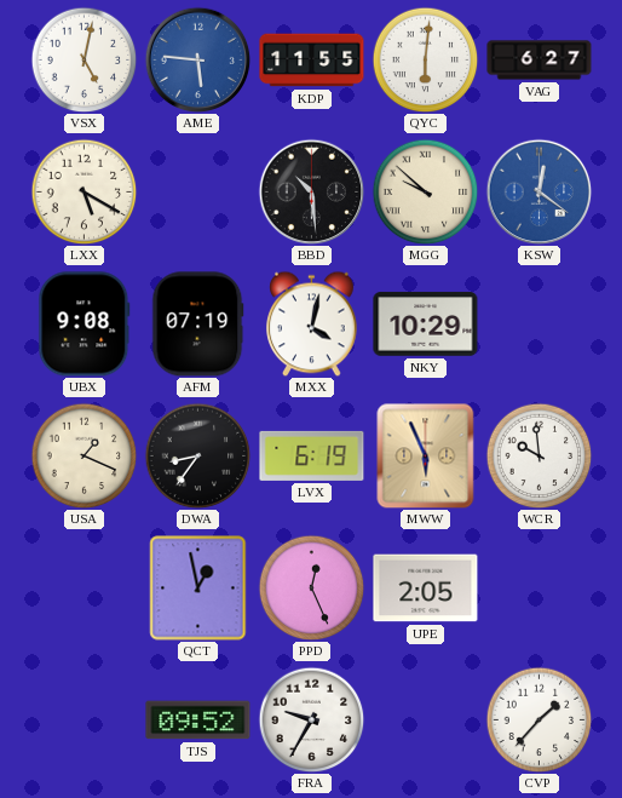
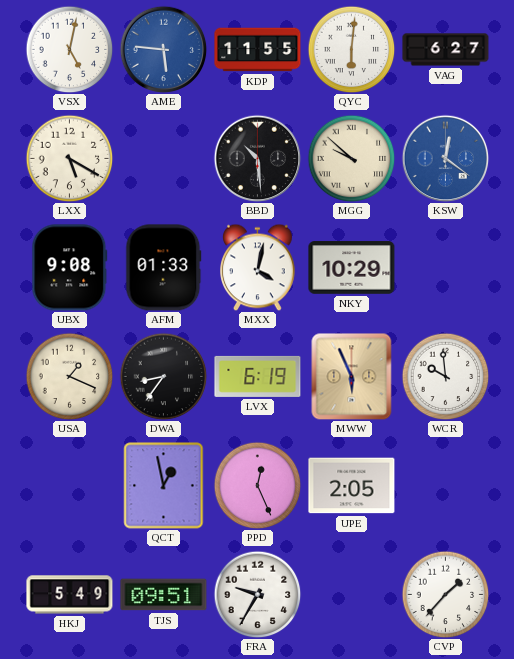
AFM: 07:19 -> 01:33 (164, 268)
HKJ: none -> 5:49 (70, 595)
TJS: 09:52 -> 09:51 (164, 595)
